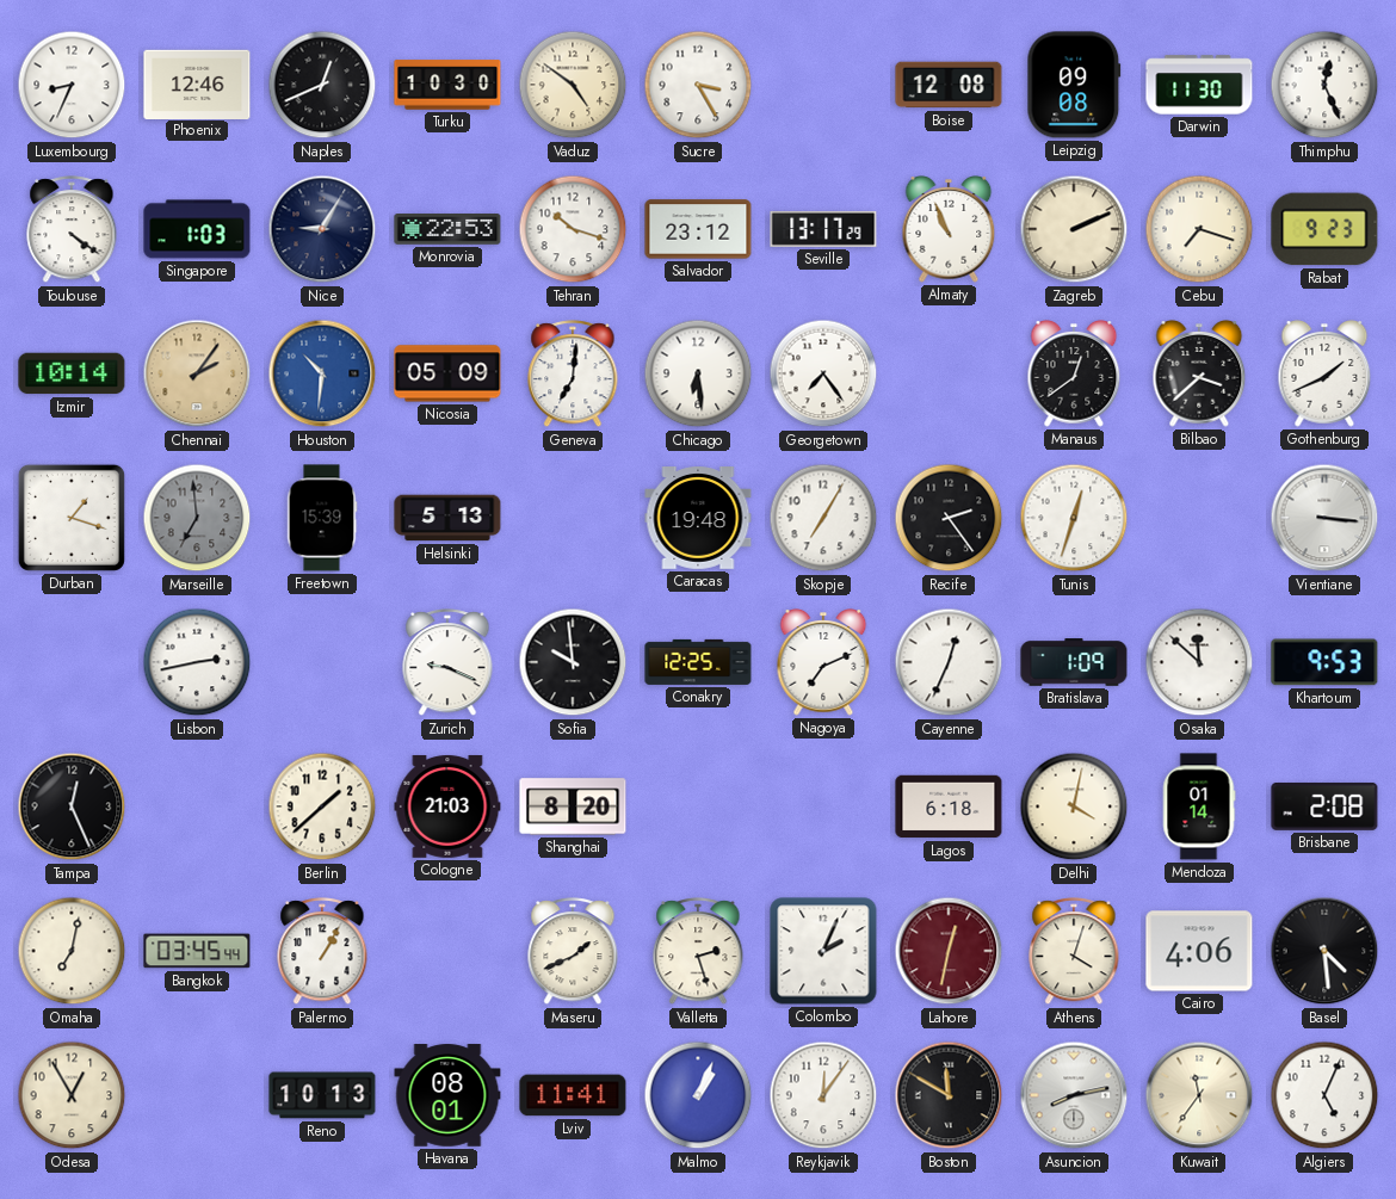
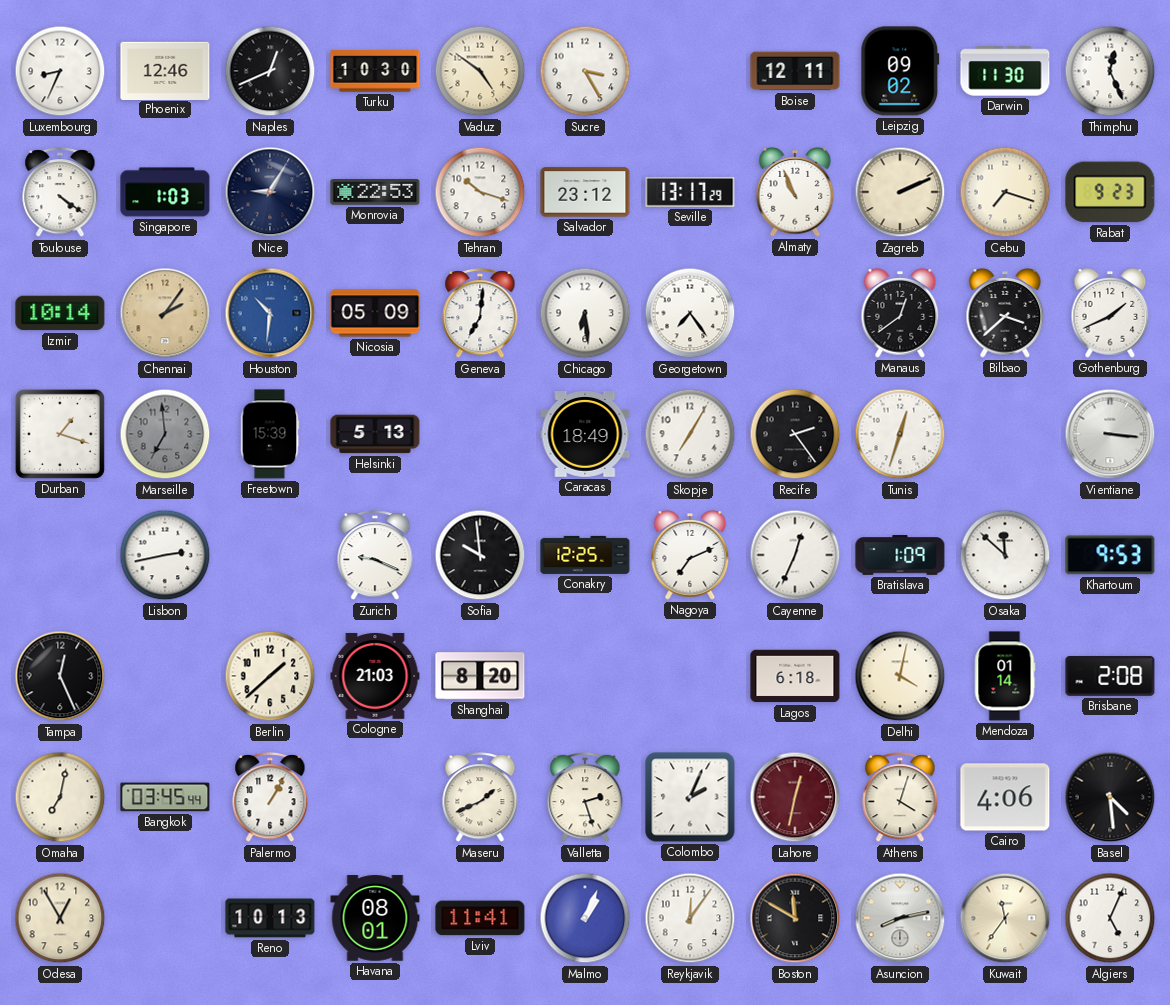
Boise: 12:08 -> 12:11 (795, 71)
Leipzig: 09:08 -> 09:02 (900, 71)
Caracas: 19:48 -> 18:49 (585, 435)
